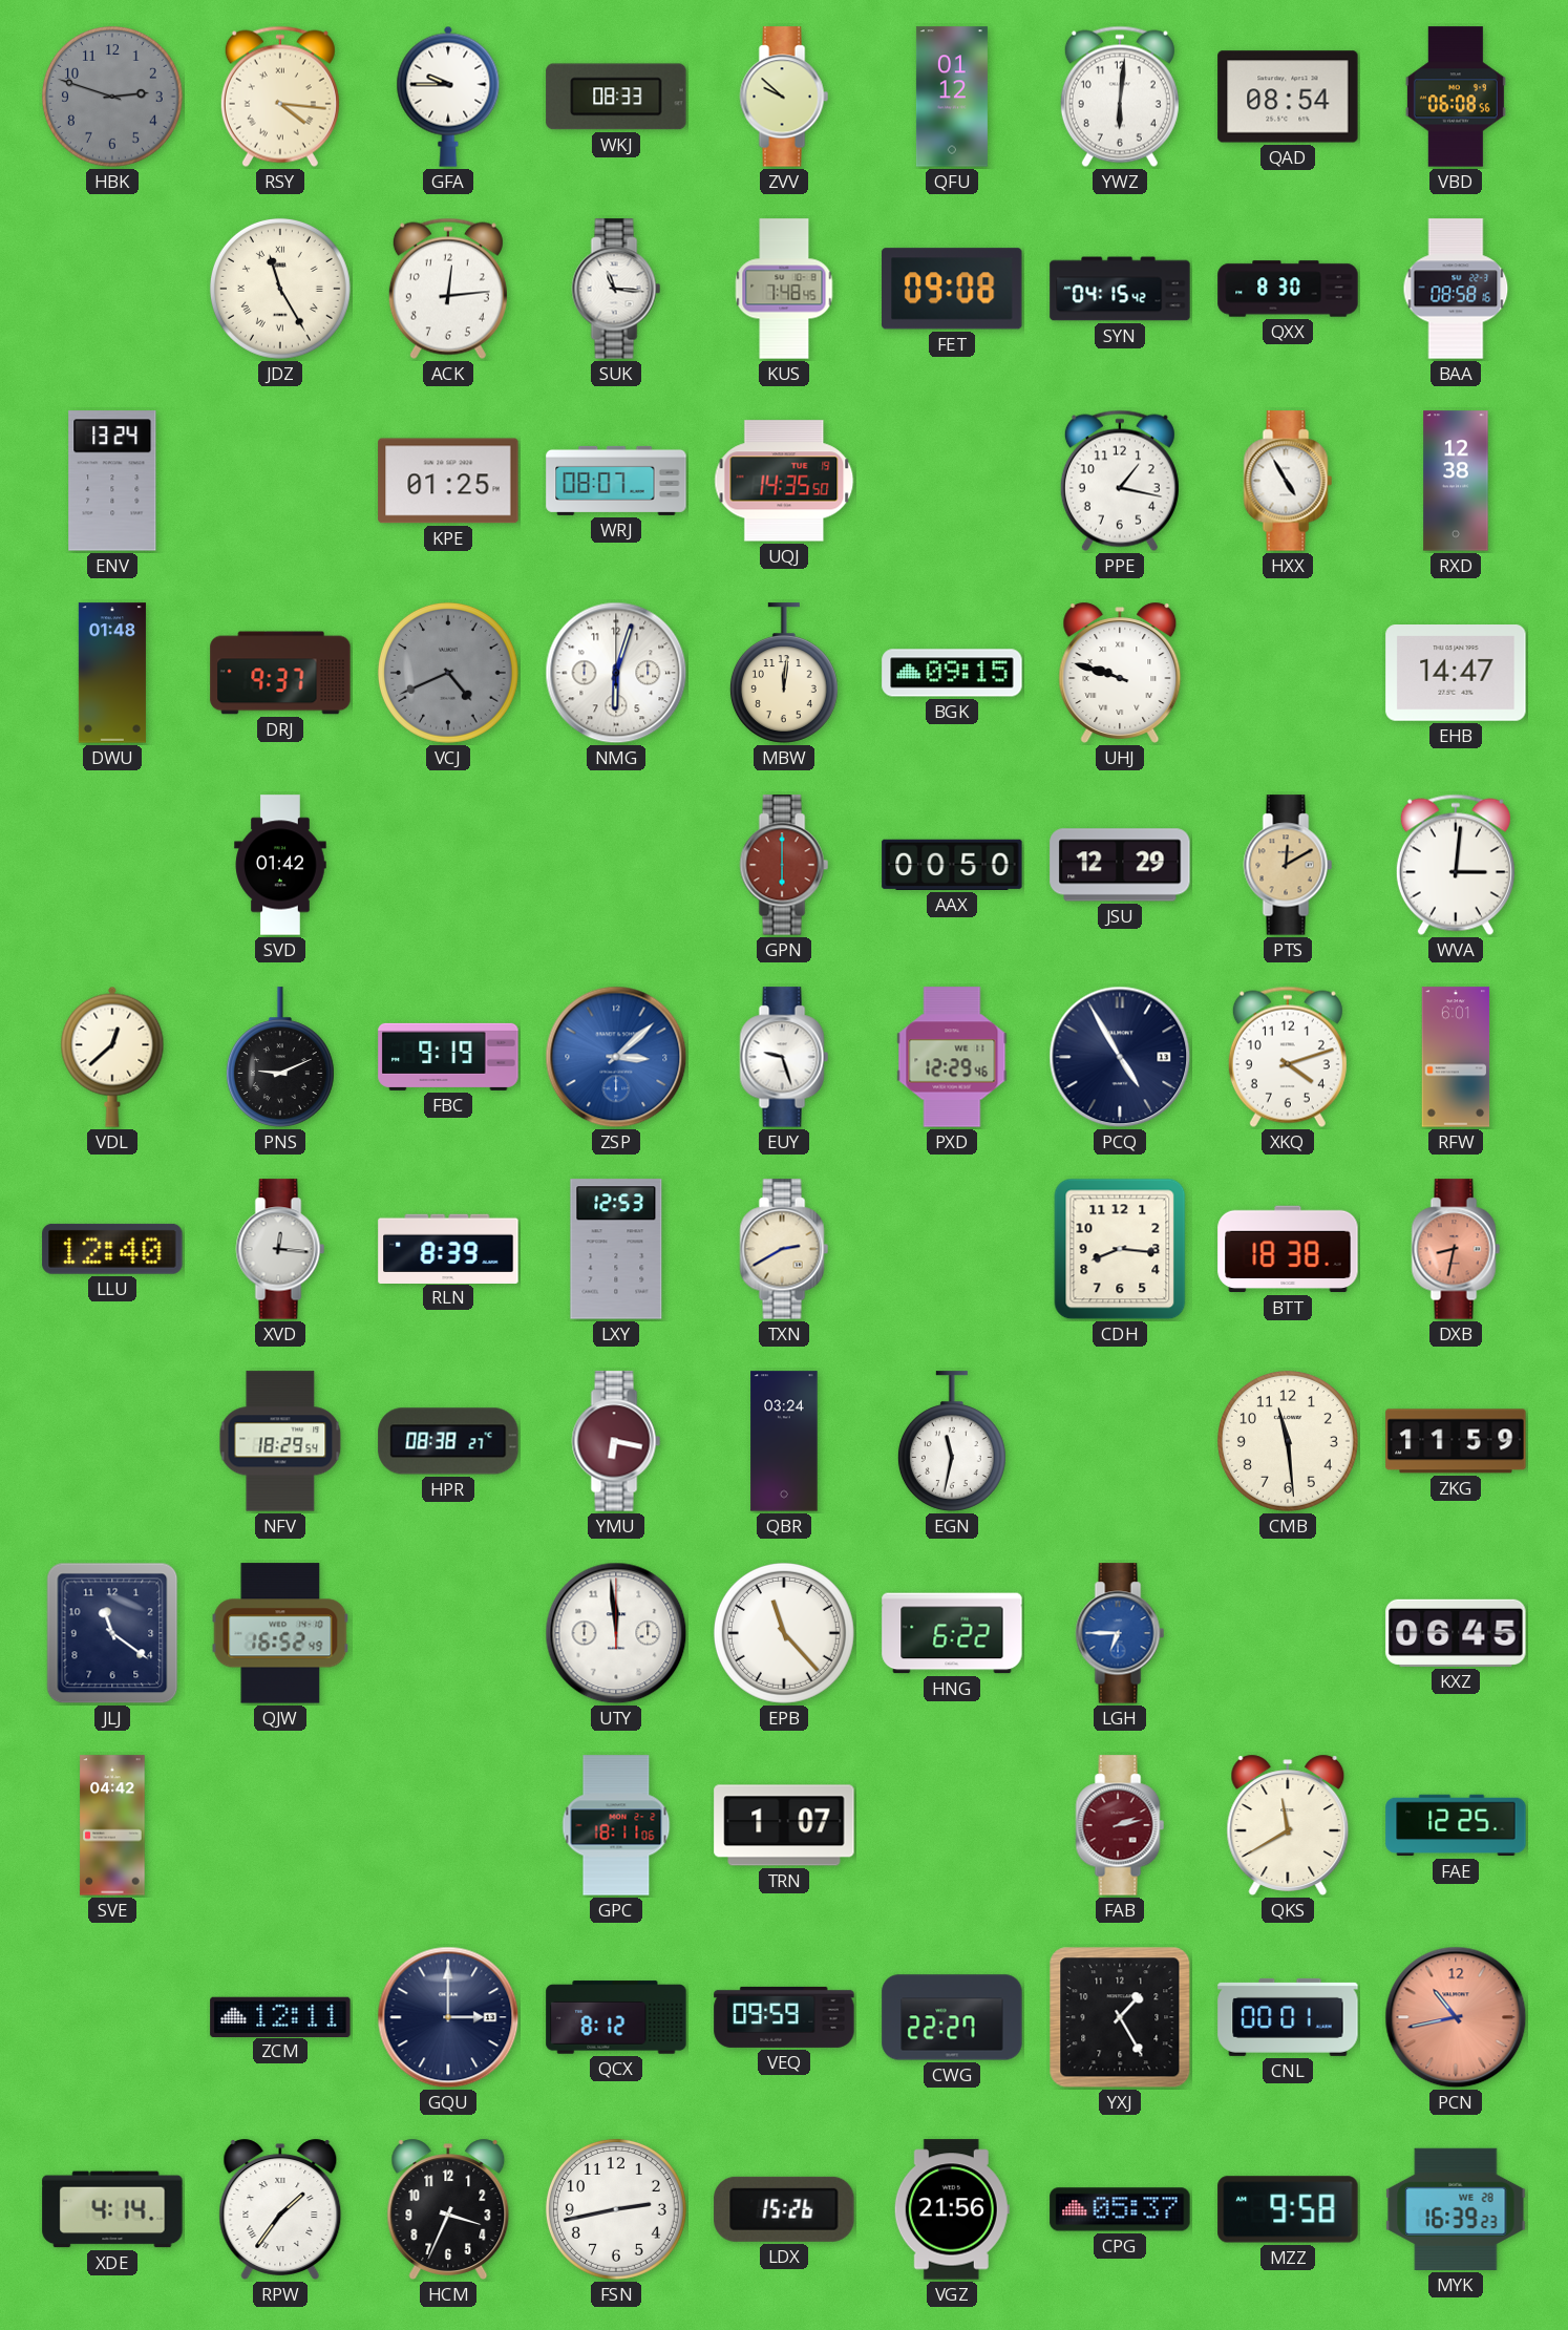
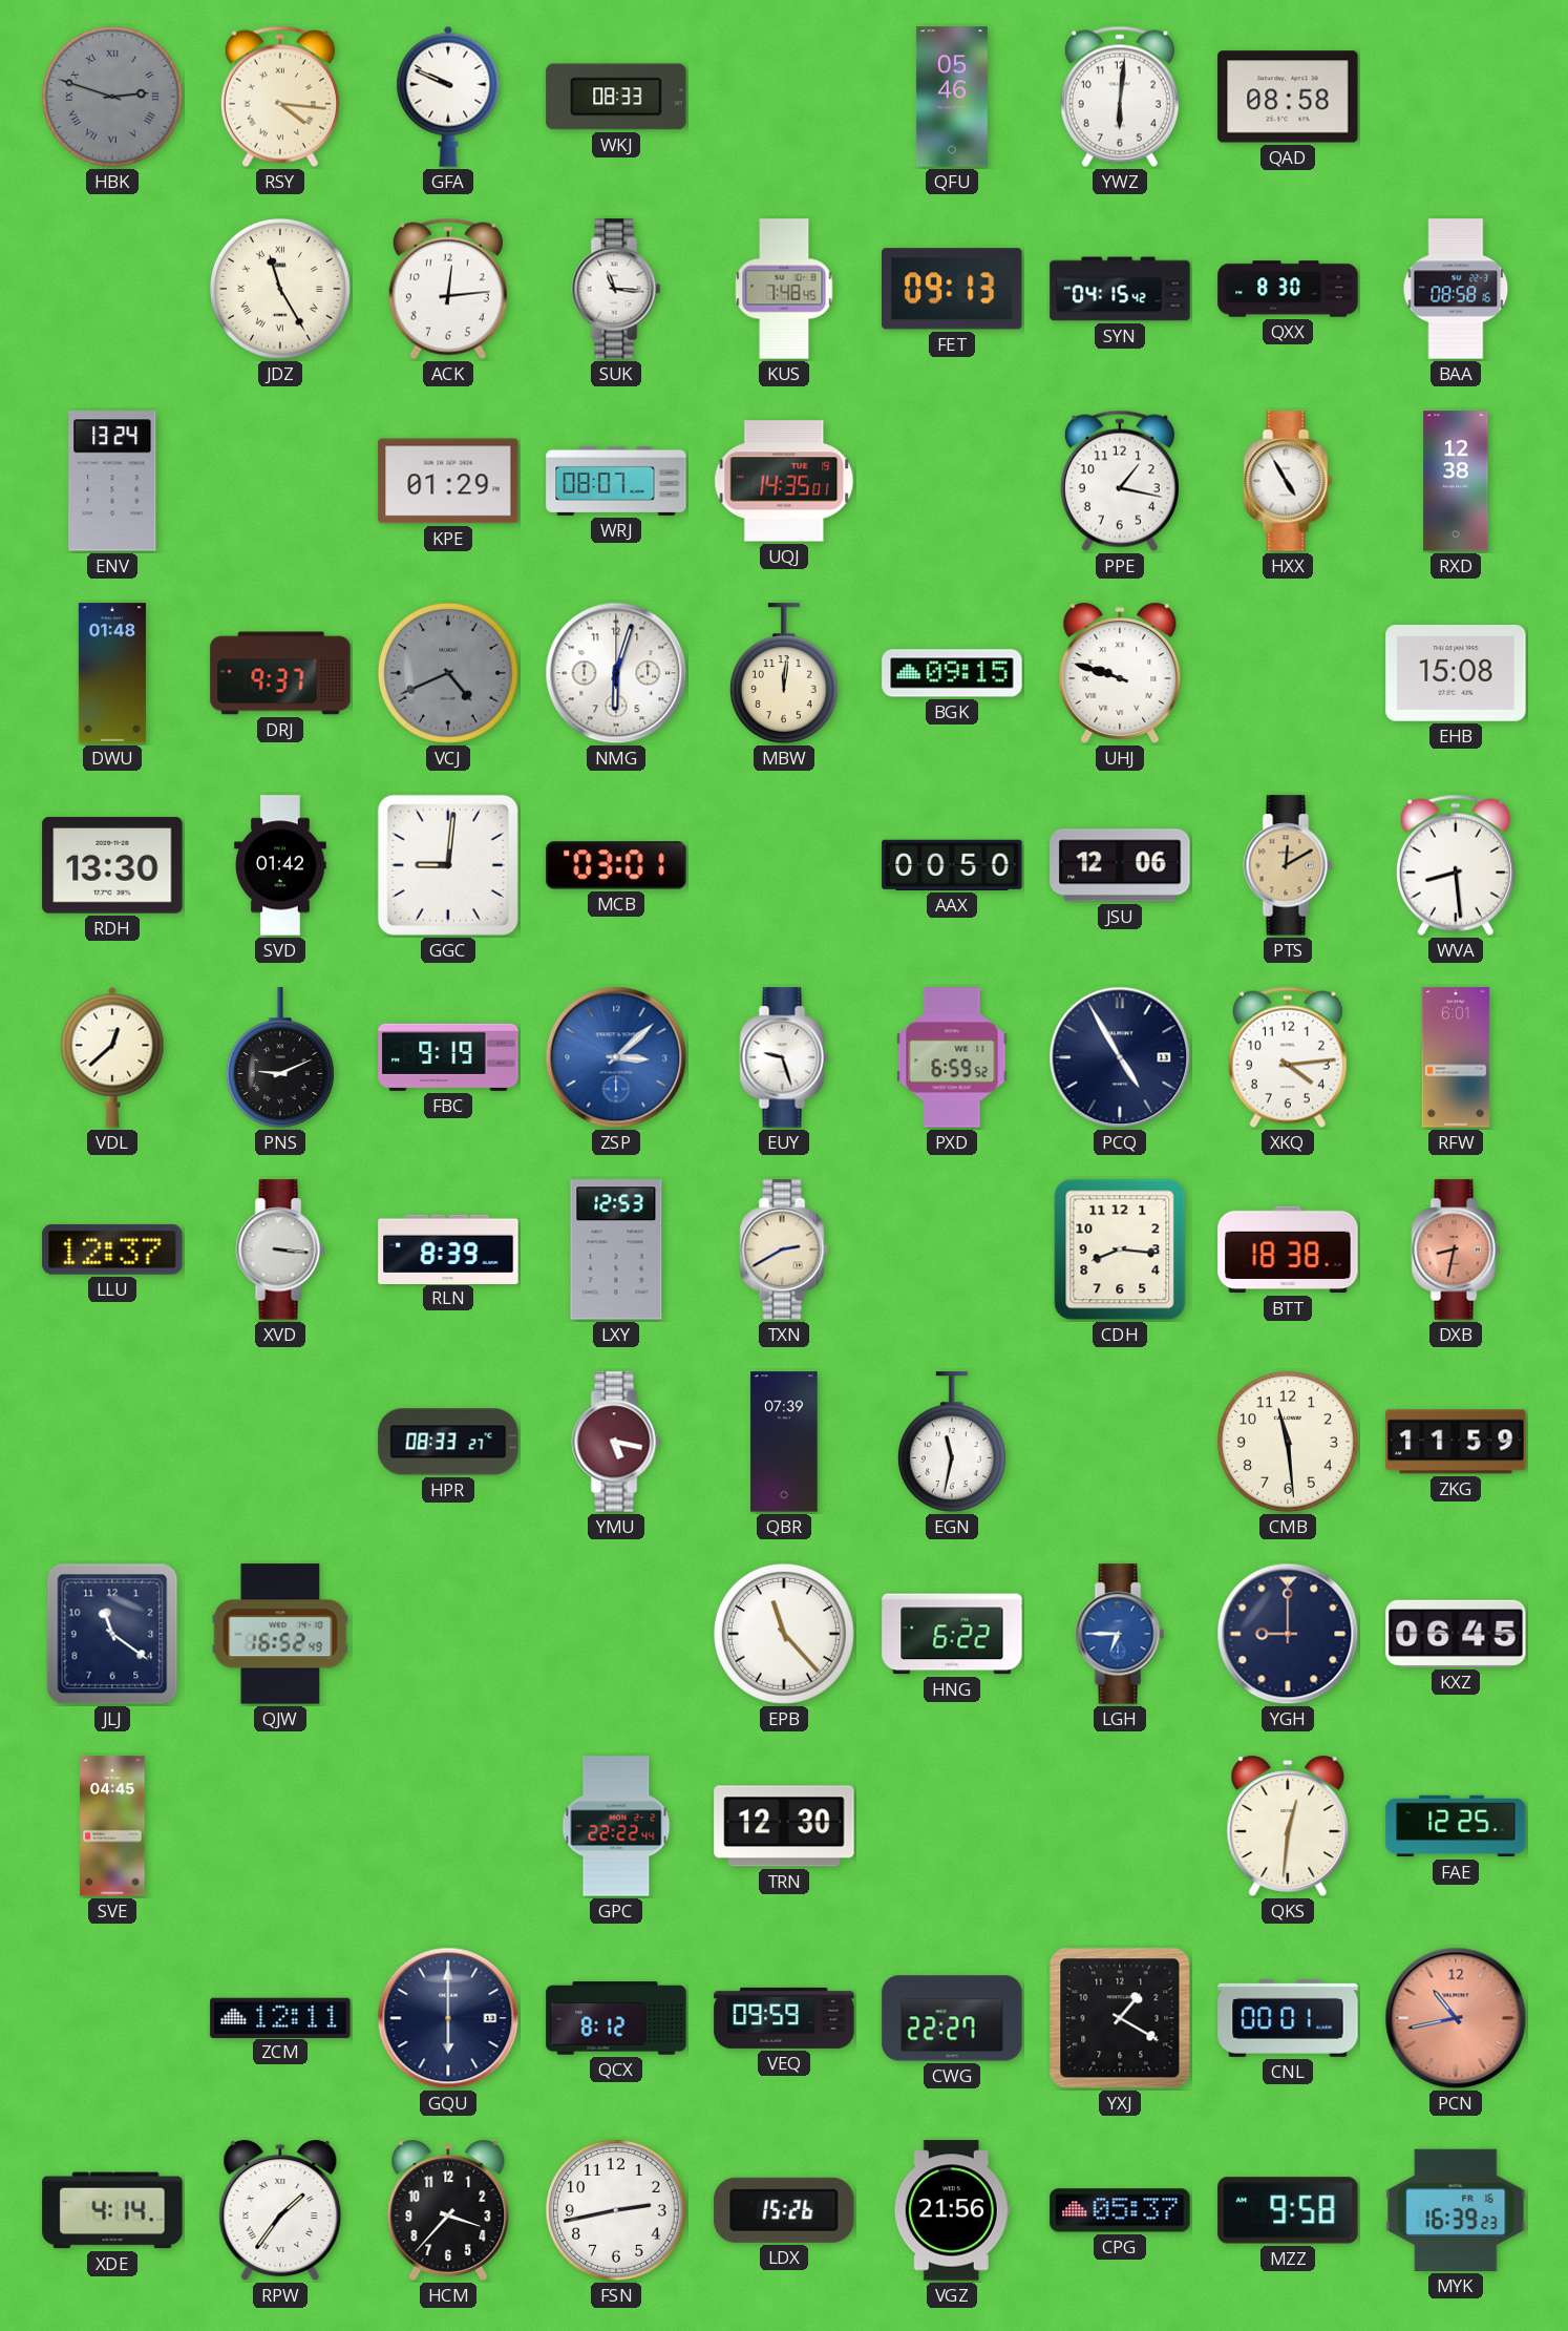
HBK numerals: Arabic -> Roman (112, 97)
GFA: 9:45 -> 9:49 (448, 97)
ZVV: 9:52 -> none (784, 97)
QFU: 01:12 -> 05:46 (952, 97)
QAD: 08:54 -> 08:58 (1288, 97)
VBD: 06:08 -> none (1456, 97)
FET: 09:08 -> 09:13 (952, 289)
KPE: 01:25 -> 01:29 (448, 481)
UQJ: 14:35:50 -> 14:35:01 (784, 481)
EHB: 14:47 -> 15:08 (1456, 674)
RDH: none -> 13:30 (112, 865)
GGC: none -> 9:01 (448, 865)
MCB: none -> 03:01 (616, 865)
GPN: 6:00 -> none (784, 865)
JSU: 12:29 -> 12:06 (1120, 865)
WVA: 3:01 -> 8:29 (1456, 865)
PXD: 12:29 -> 6:59 (952, 1057)
XKQ: 4:12 -> 4:14 (1288, 1057)
LLU: 12:40 -> 12:37 (112, 1249)
XVD: 12:16 -> 3:16 (280, 1249)
NFV: 18:29 -> none (280, 1441)
HPR: 08:38 -> 08:33 (448, 1442)
YMU: 6:17 -> 5:17 (616, 1442)
QBR: 03:24 -> 07:39 (784, 1442)
UTY: 11:59 -> none (616, 1633)
YGH: none -> 9:00 (1288, 1634)
SVE: 04:42 -> 04:45 (112, 1826)
GPC: 18:11 -> 22:22 (616, 1826)
TRN: 1:07 -> 12:30 (784, 1826)
FAB: 2:13 -> none (1120, 1825)
QKS: 11:40 -> 12:31 (1288, 1826)
GQU: 3:00 -> 6:00 (448, 2018)
YXJ: 1:25 -> 1:20 (1120, 2018)
HCM: 3:34 -> 3:37 (448, 2210)
MYK date: WE 28 -> FR 16 (1456, 2210)
